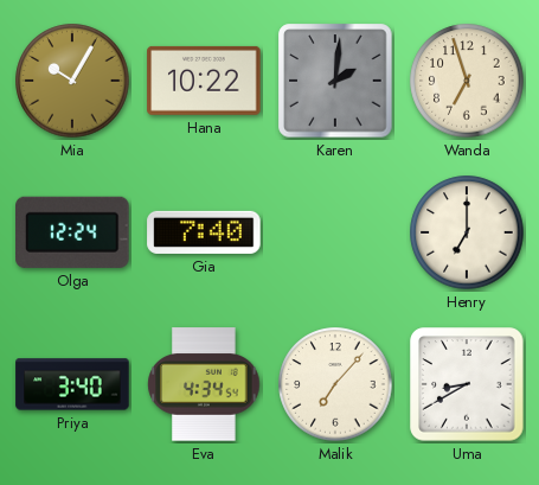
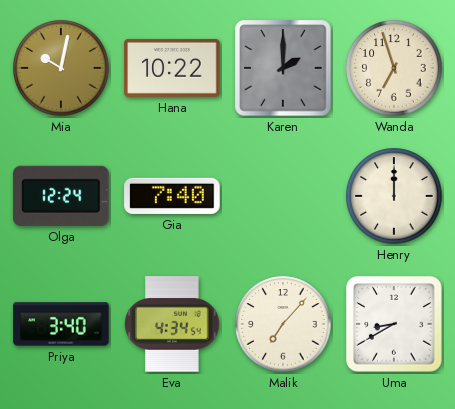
Mia: 10:05 -> 10:02 (61, 68)
Karen: 2:01 -> 2:00 (283, 68)
Henry: 7:00 -> 12:00 (394, 196)
